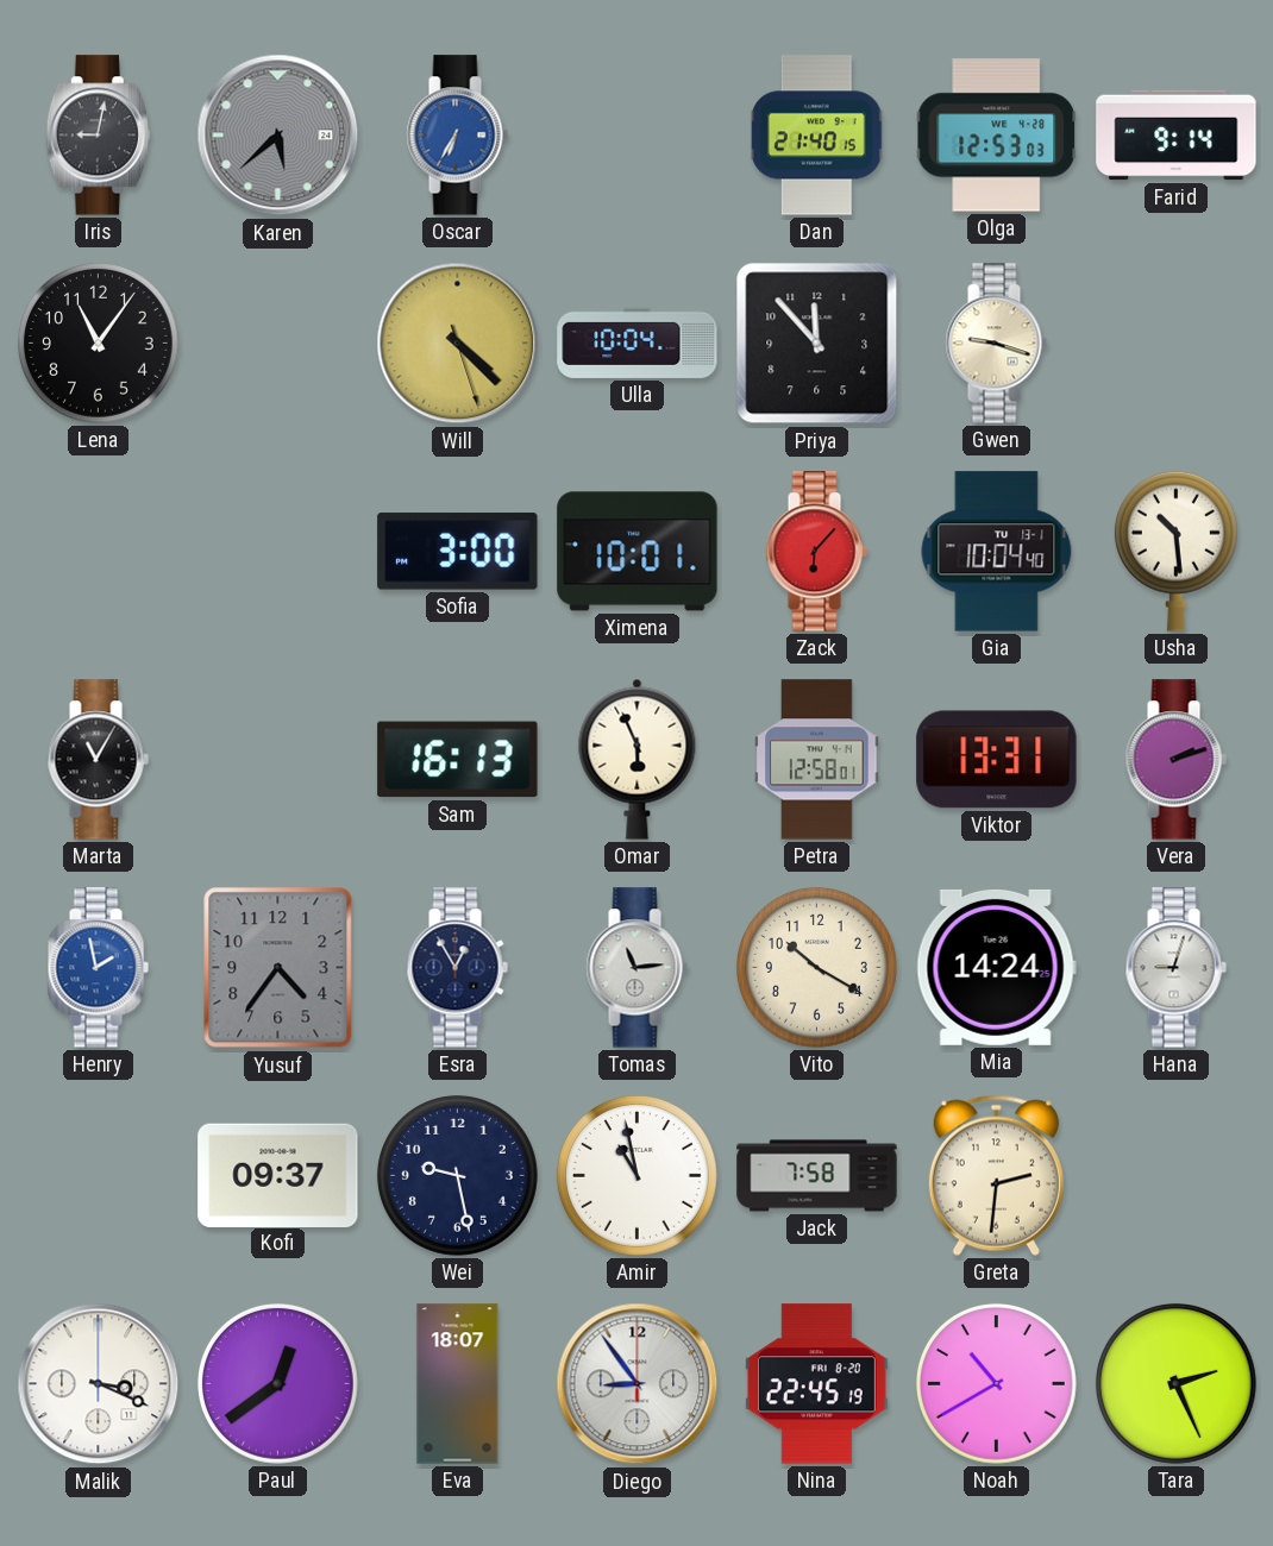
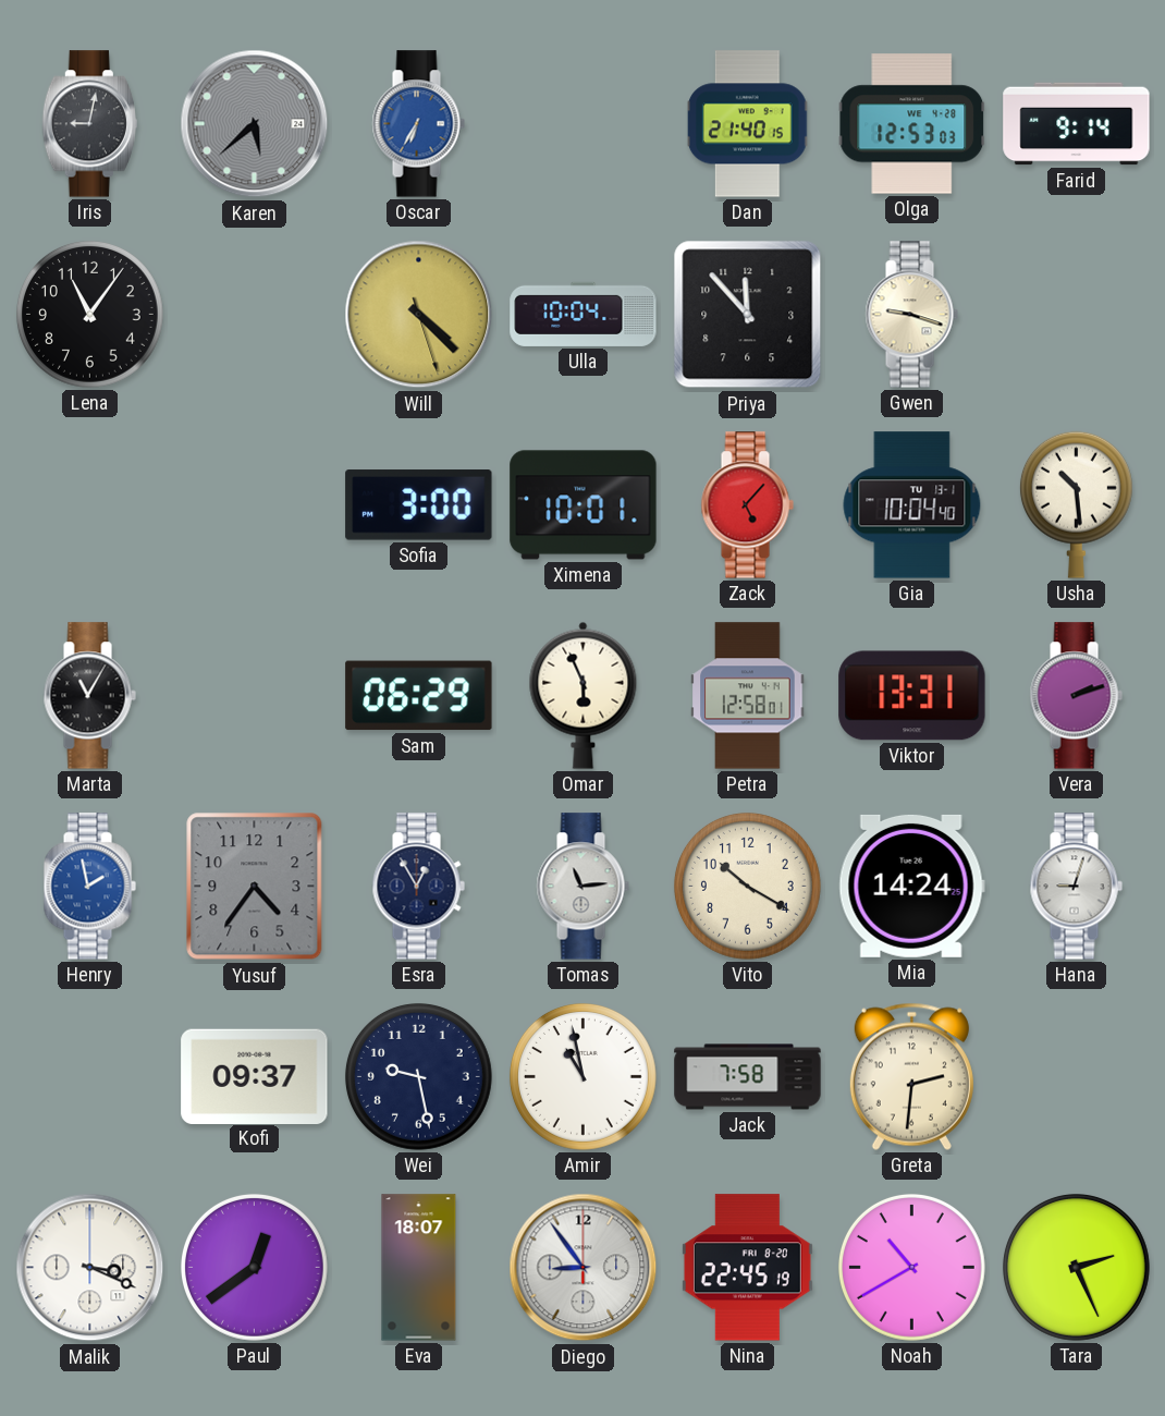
Zack: 6:07 -> 5:07 (747, 505)
Sam: 16:13 -> 06:29 (419, 696)
